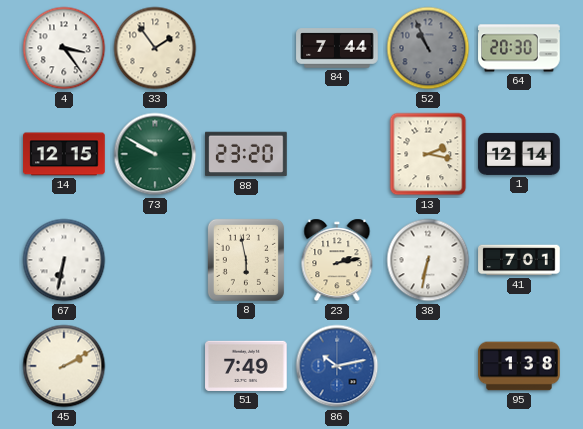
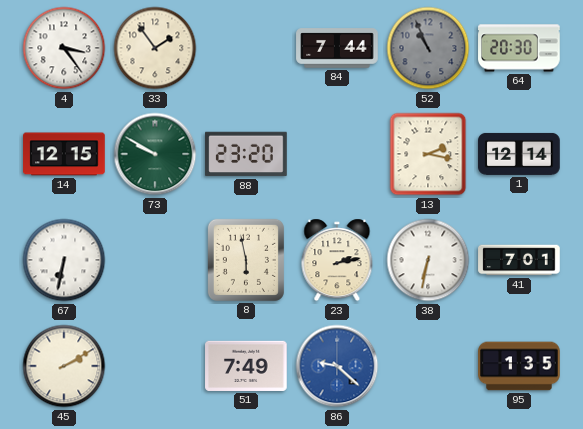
86: 10:13 -> 9:22 (337, 366)
95: 1:38 -> 1:35 (519, 366)
